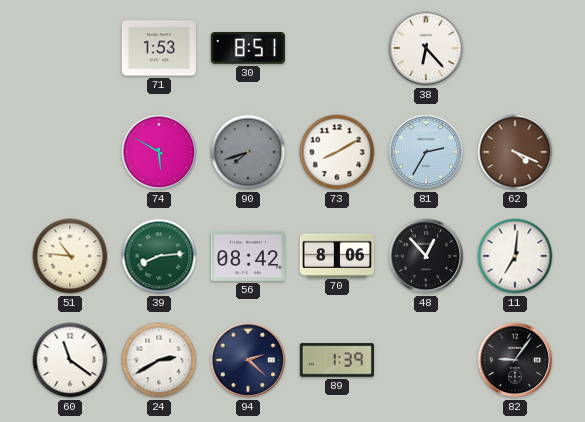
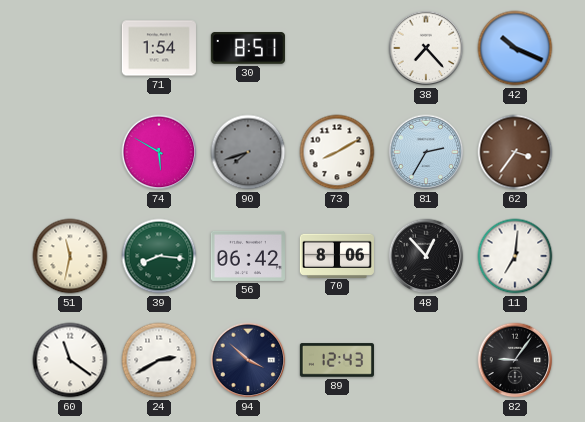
71: 1:53 -> 1:54 (159, 48)
38: 6:23 -> 7:23 (426, 48)
42: none -> 10:19 (515, 48)
62: 4:19 -> 3:36 (515, 152)
51: 10:46 -> 11:32 (70, 256)
39: 8:14 -> 8:16 (159, 256)
56: 08:42 -> 06:42 (248, 256)
94: 2:22 -> 3:52 (248, 360)
89: 1:39 -> 12:43 (337, 360)
